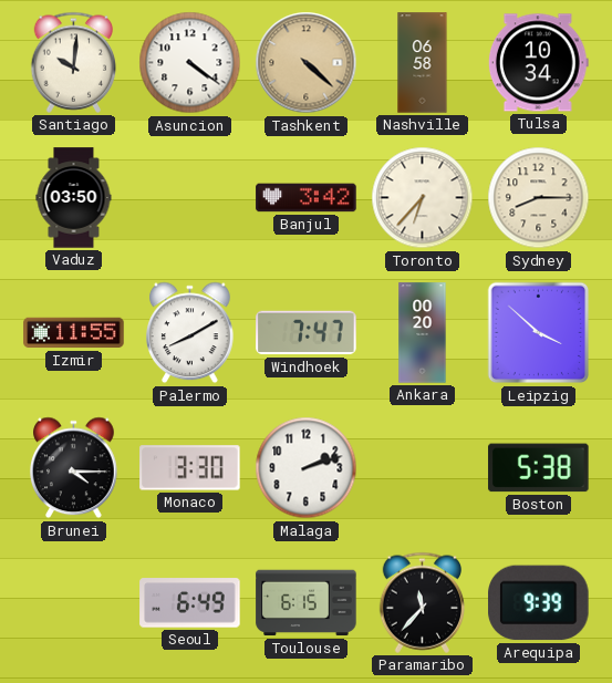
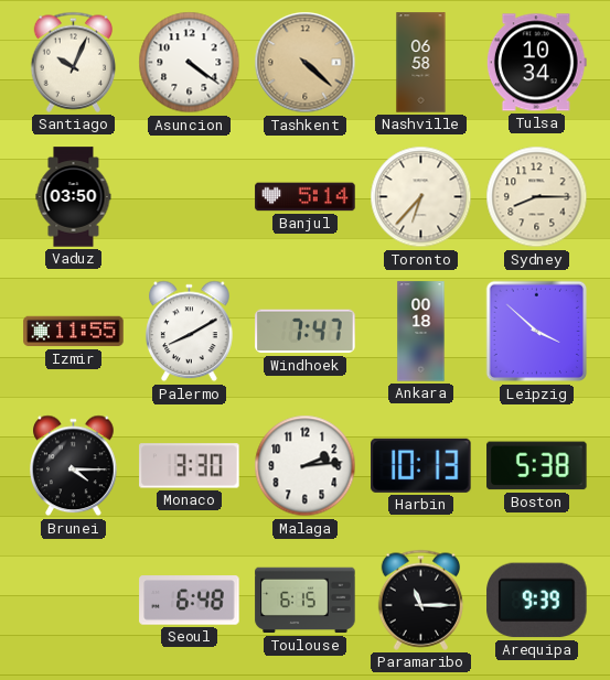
Santiago: 10:01 -> 10:04 (74, 62)
Banjul: 3:42 -> 5:14 (306, 197)
Ankara: 00:20 -> 00:18 (421, 332)
Malaga: 2:12 -> 2:14 (306, 466)
Harbin: none -> 10:13 (421, 465)
Seoul: 6:49 -> 6:48 (190, 601)
Paramaribo: 11:37 -> 11:15 (421, 600)
